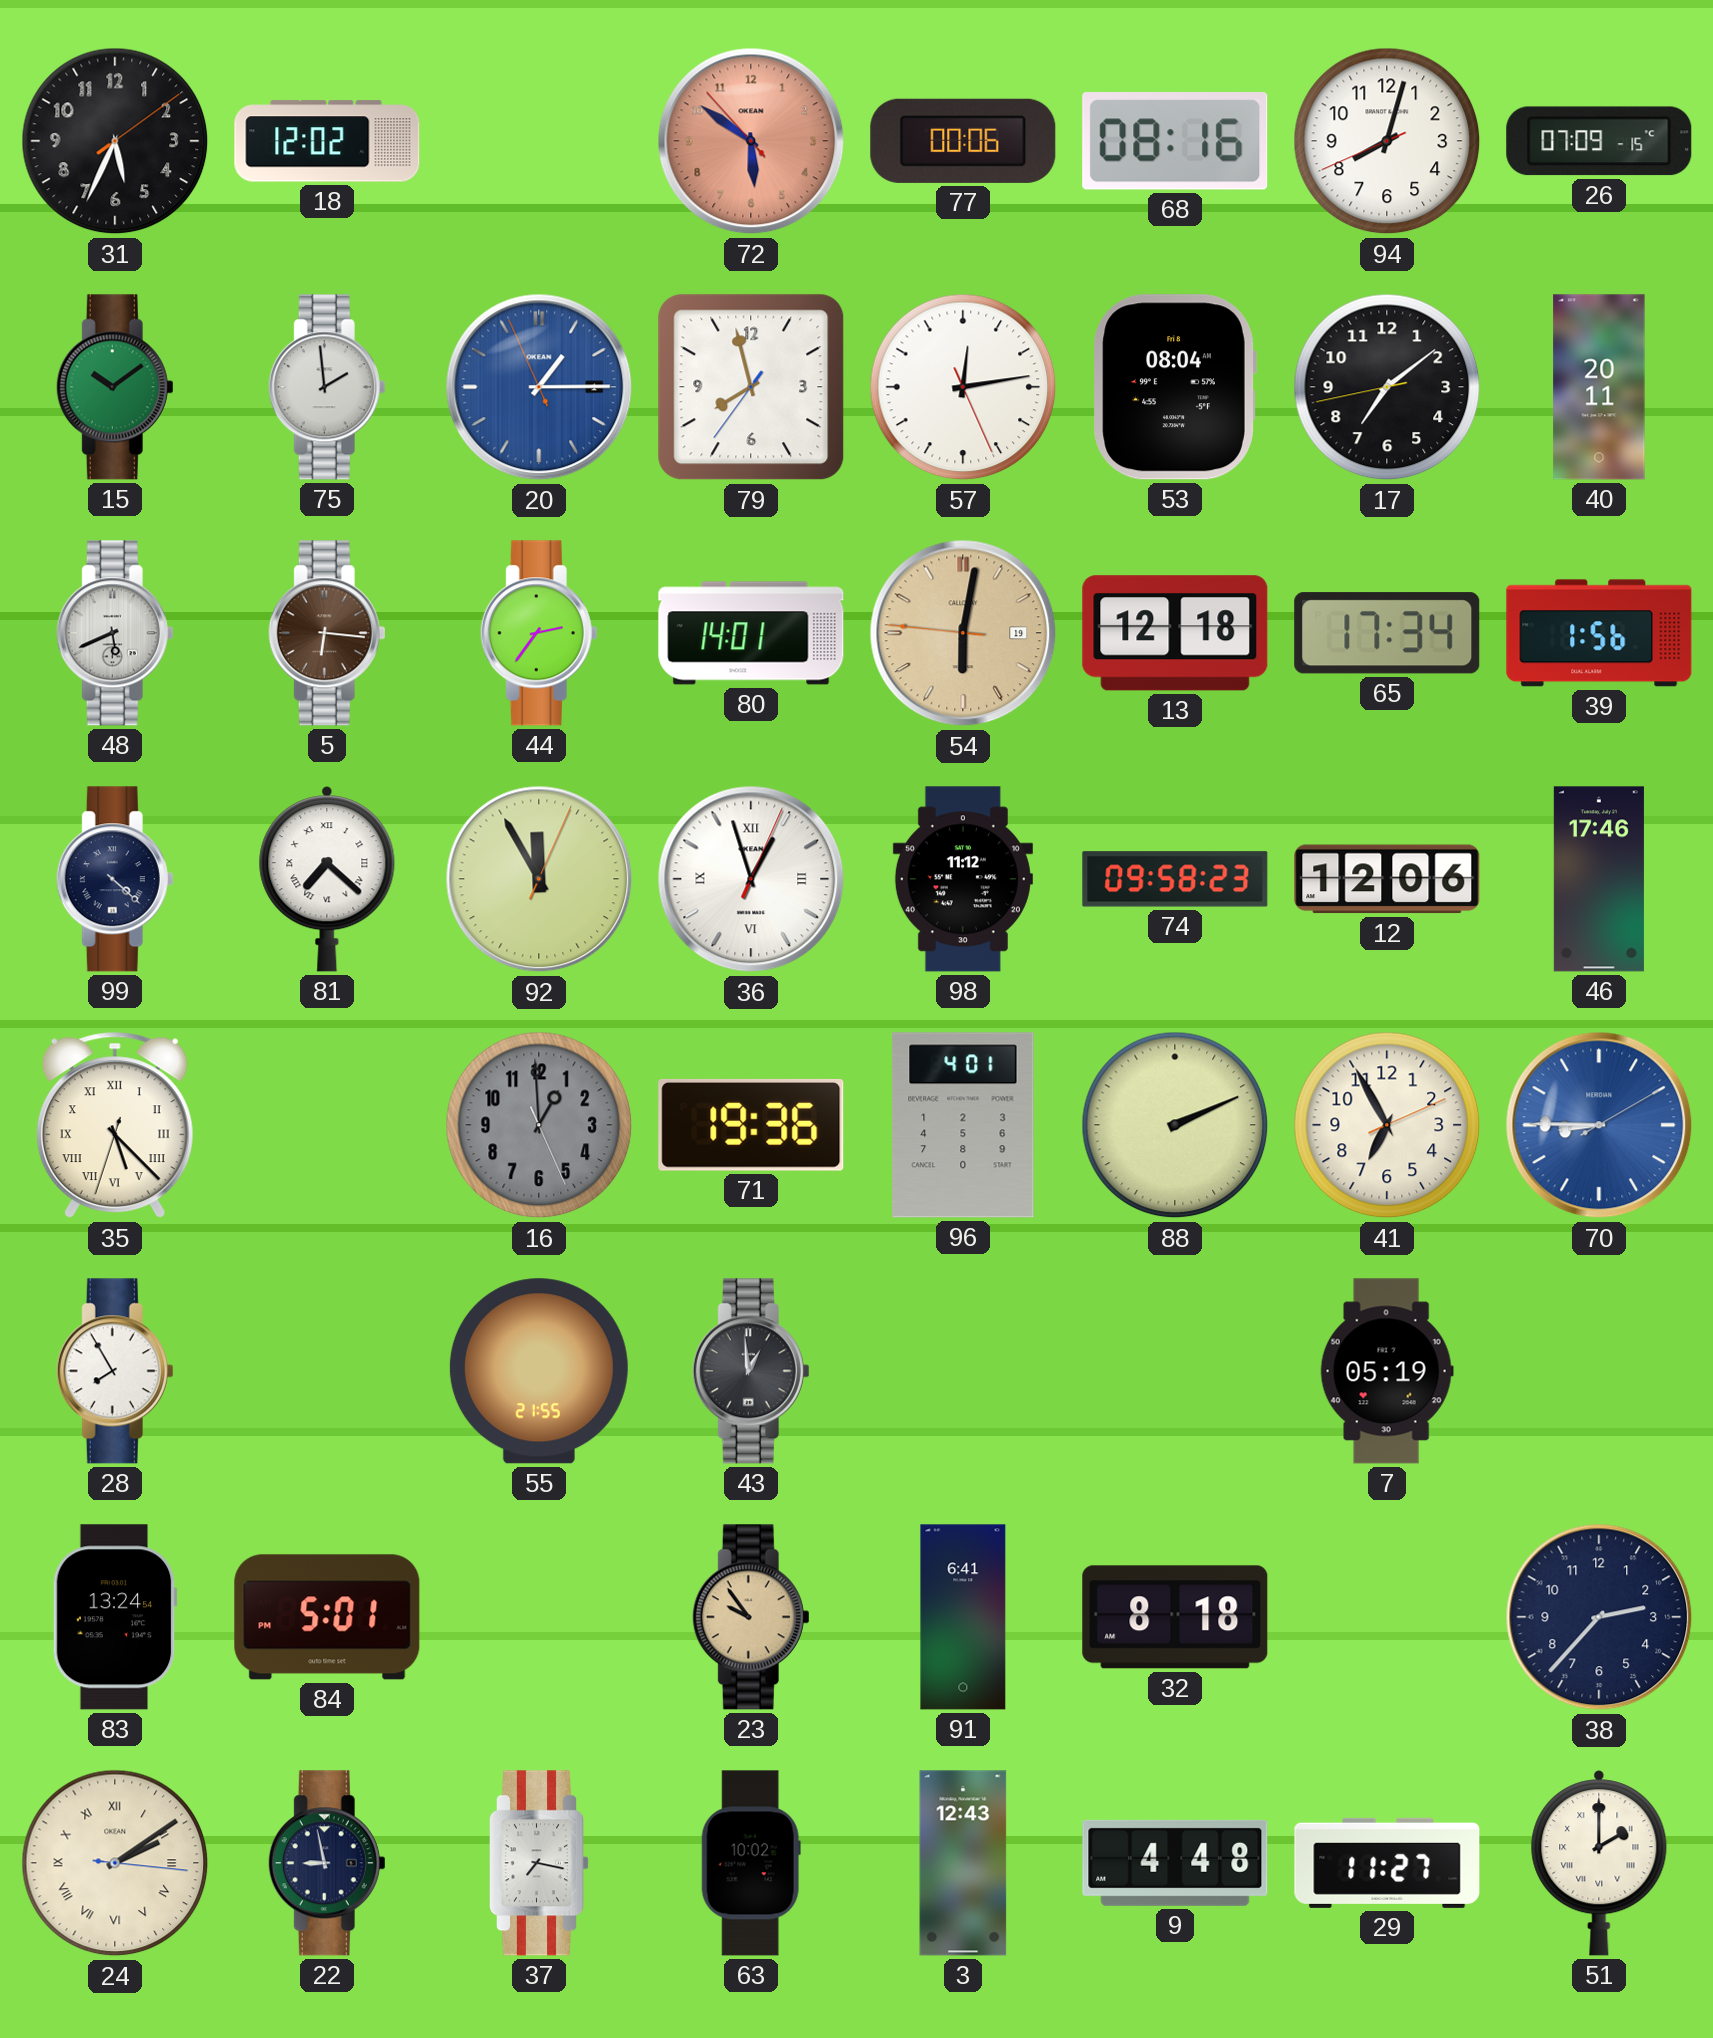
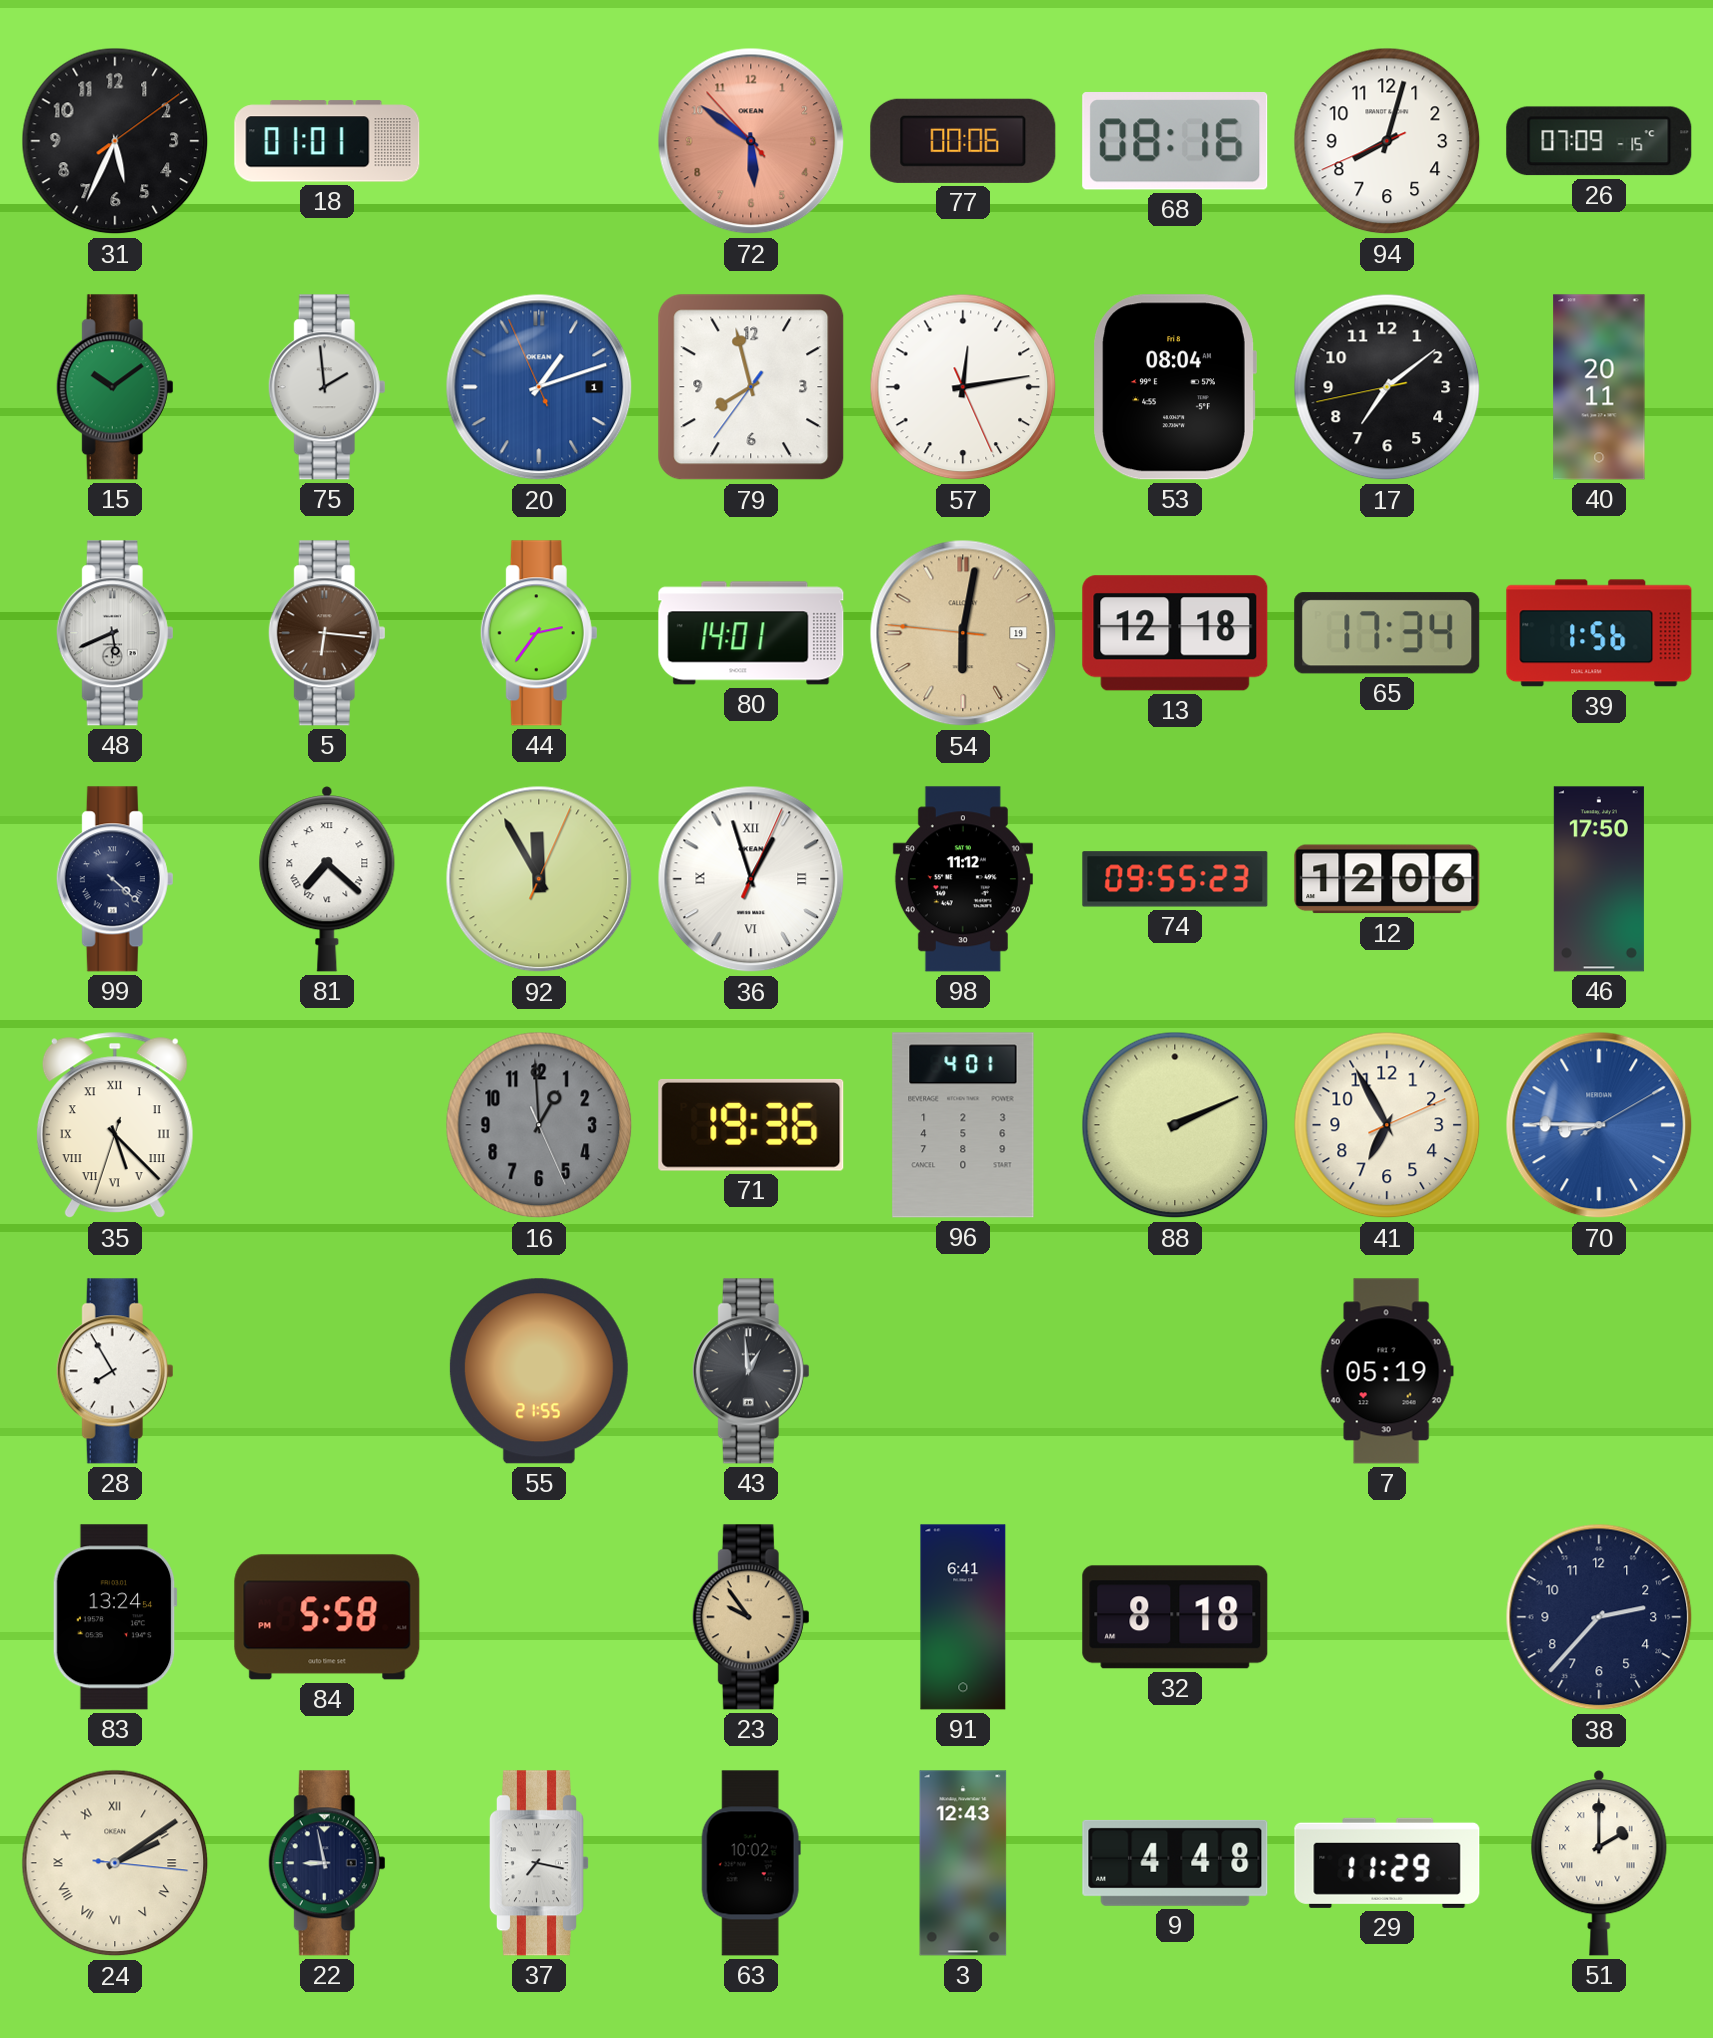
18: 12:02 -> 01:01 (327, 141)
20: 1:14 -> 1:11 (539, 387)
74: 09:58 -> 09:55 (1175, 879)
46: 17:46 -> 17:50 (1599, 879)
84: 5:01 -> 5:58 (327, 1617)
29: 11:27 -> 11:29 (1387, 1863)
